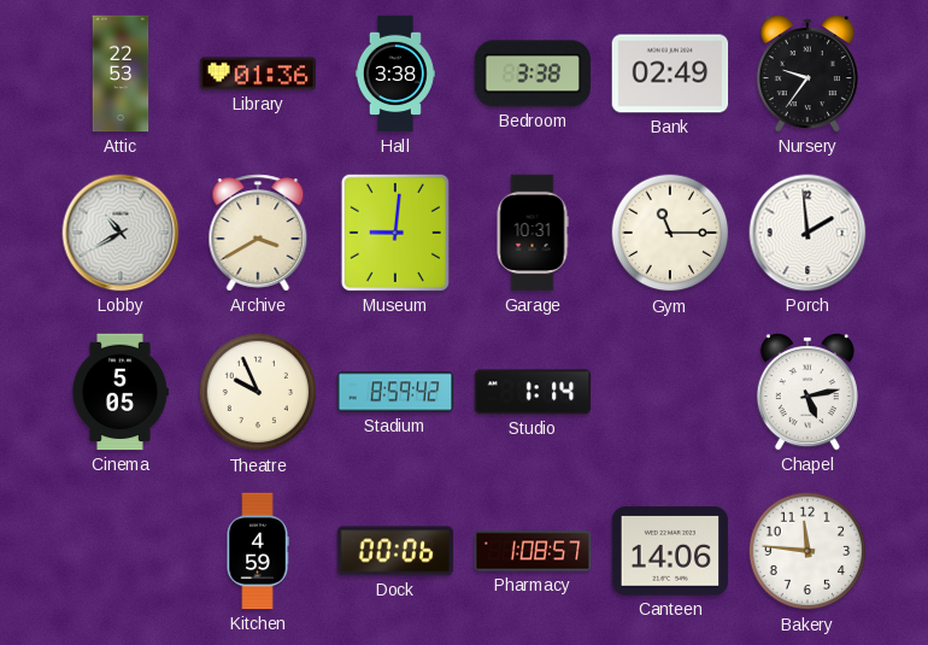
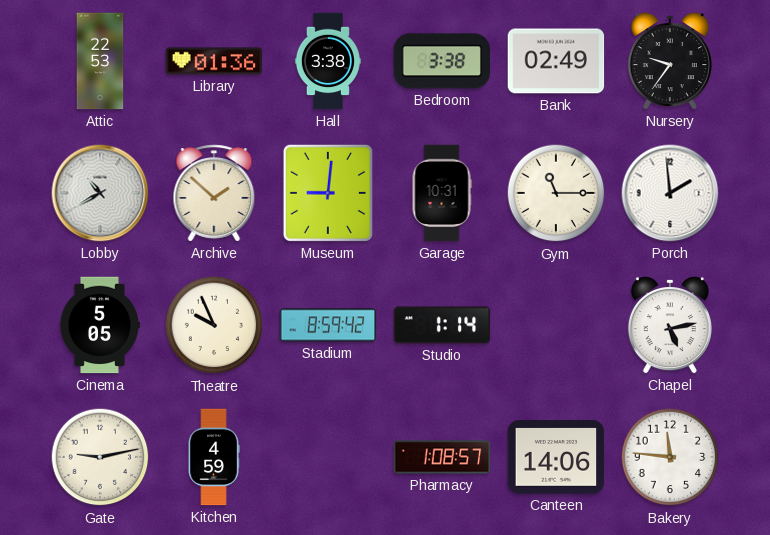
Archive: 3:40 -> 1:52 (214, 193)
Gate: none -> 9:13 (100, 457)
Dock: 00:06 -> none (395, 551)
